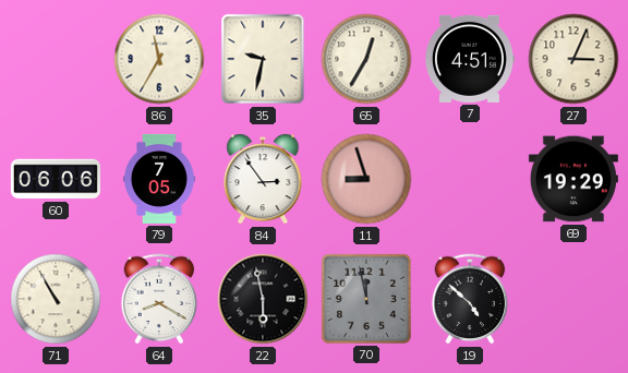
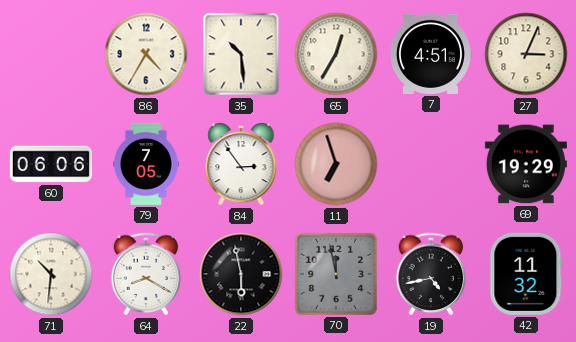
86: 11:35 -> 4:35 (146, 54)
35: 9:32 -> 10:29 (241, 54)
11: 8:57 -> 6:57 (336, 164)
71: 10:55 -> 10:31 (51, 274)
19: 4:52 -> 4:43 (431, 274)
42: none -> 11:32 (526, 274)
